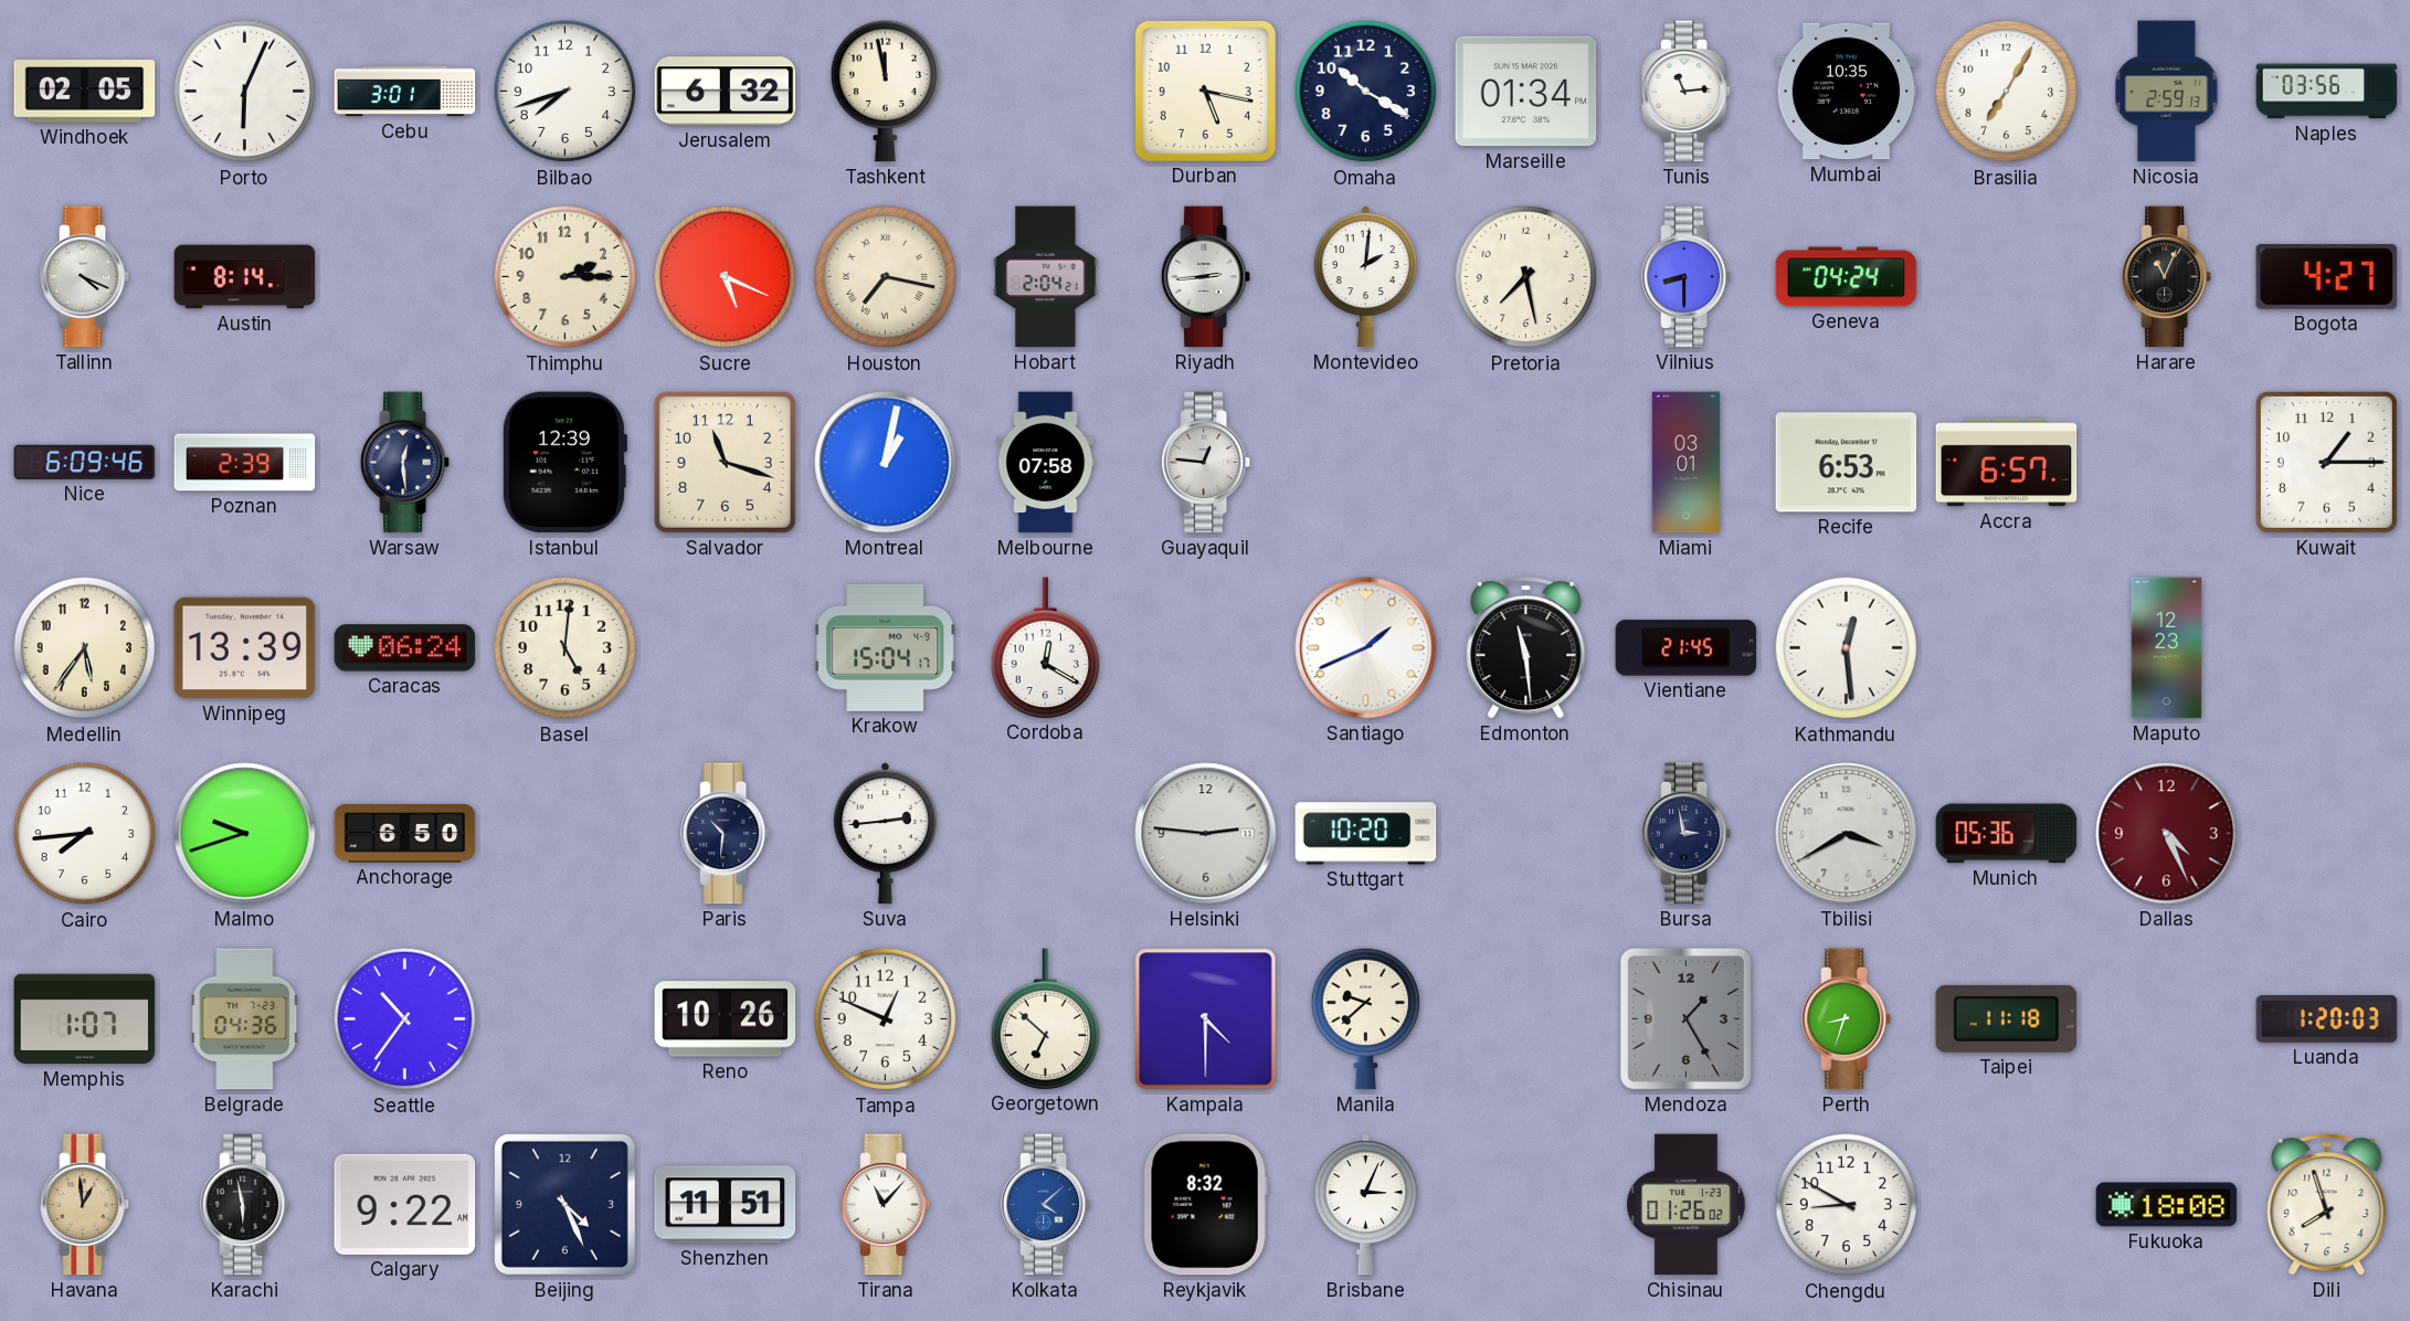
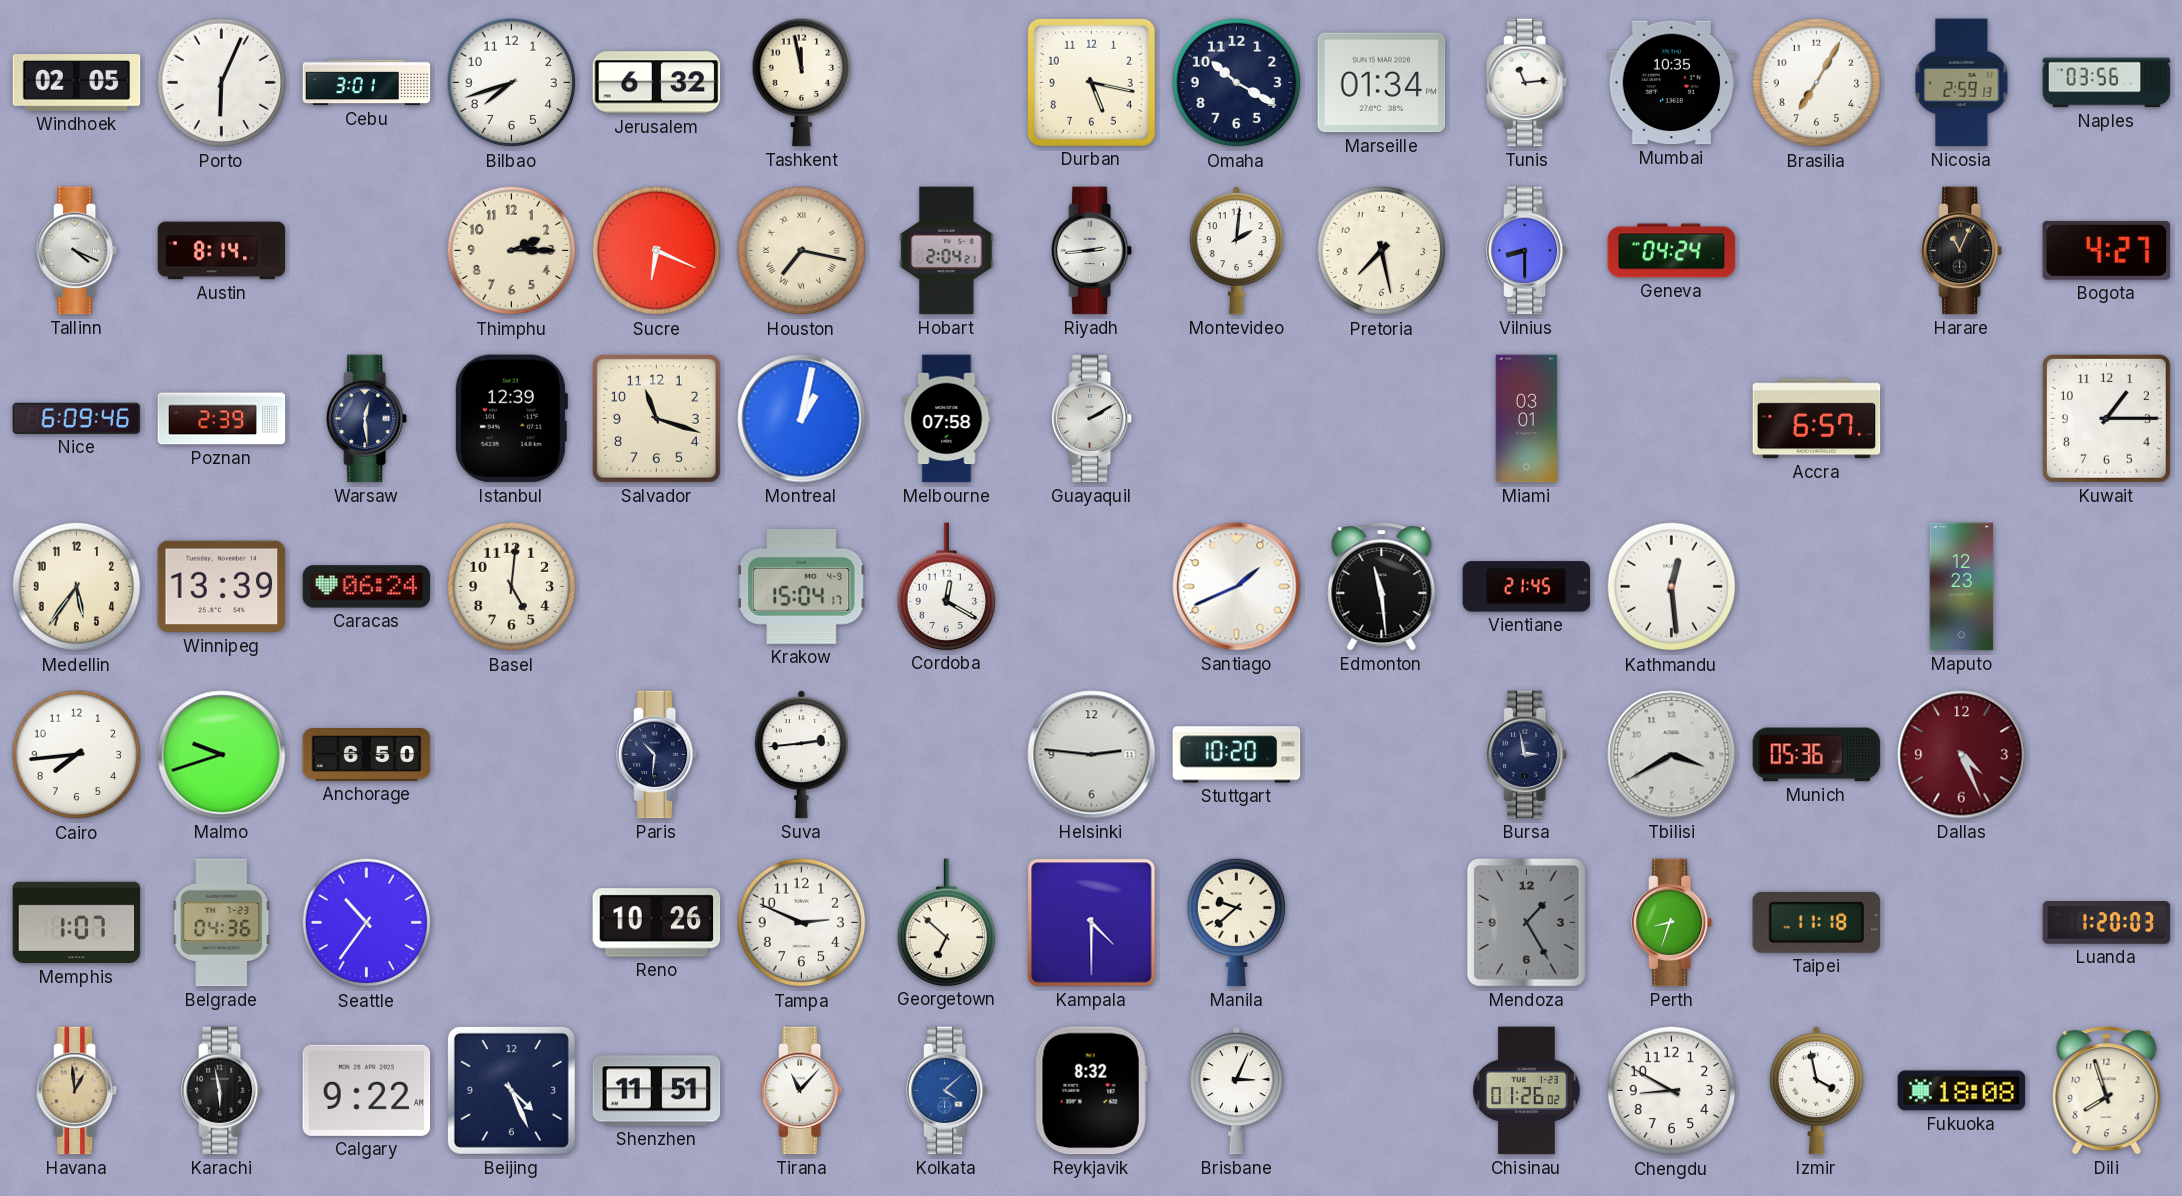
Sucre: 5:19 -> 6:19 (657, 251)
Guayaquil: 12:46 -> 2:10 (1093, 419)
Recife: 6:53 -> none (1847, 463)
Tampa: 12:49 -> 2:49 (802, 923)
Izmir: none -> 3:58 (1816, 1091)
